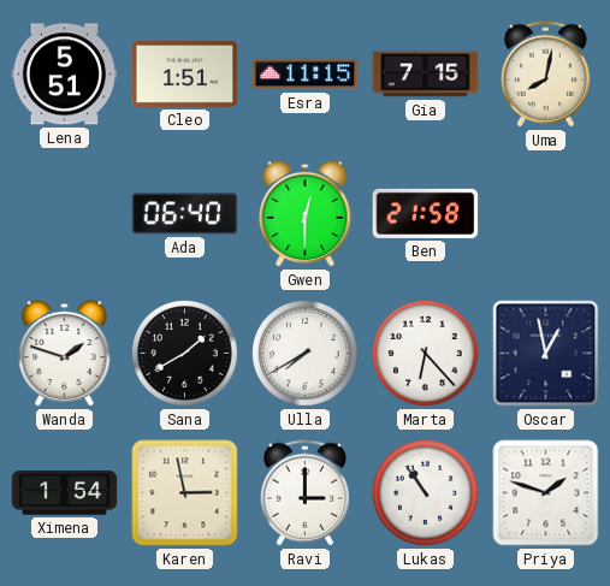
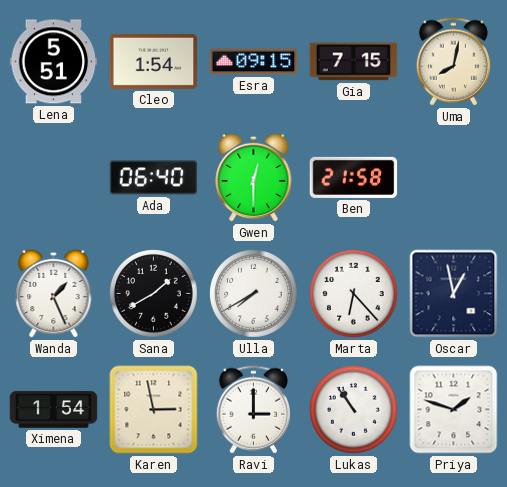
Cleo: 1:51 -> 1:54 (154, 61)
Esra: 11:15 -> 09:15 (254, 62)
Wanda: 1:48 -> 1:26 (54, 293)
